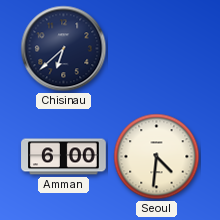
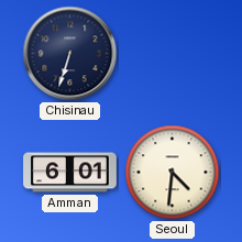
Chisinau: 6:38 -> 6:33 (70, 54)
Amman: 6:00 -> 6:01 (70, 173)
